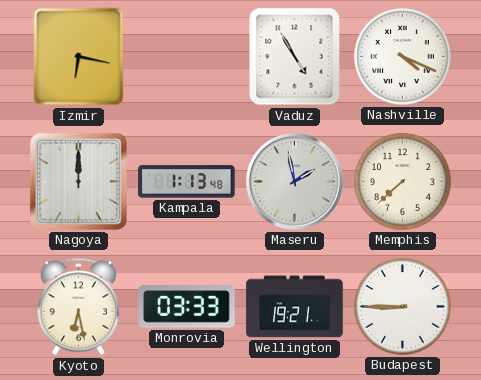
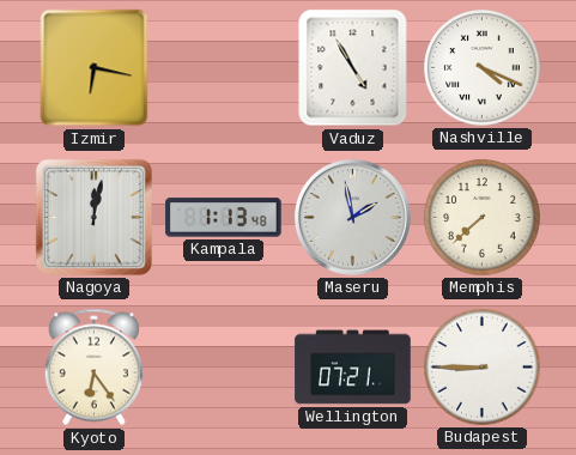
Nagoya: 12:00 -> 12:02 (93, 217)
Kyoto: 6:28 -> 6:24 (93, 368)
Monrovia: 03:33 -> none (187, 307)
Wellington: 19:21 -> 07:21 (353, 368)
